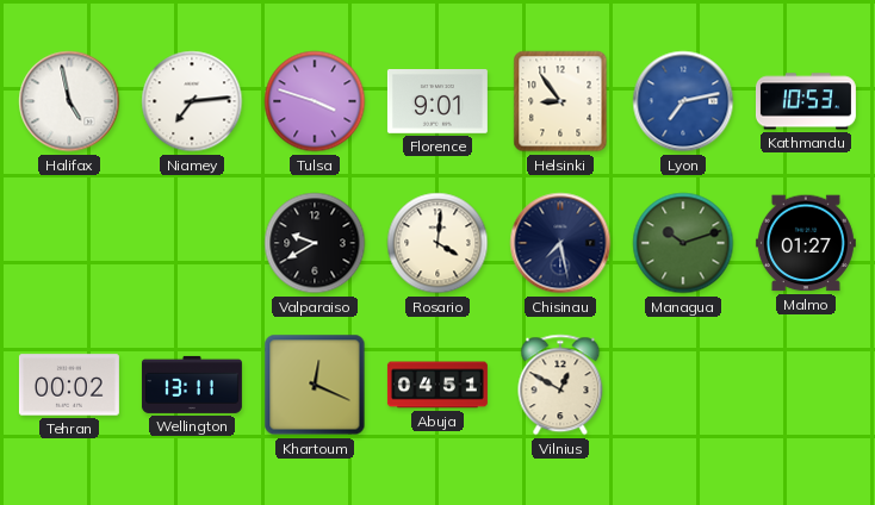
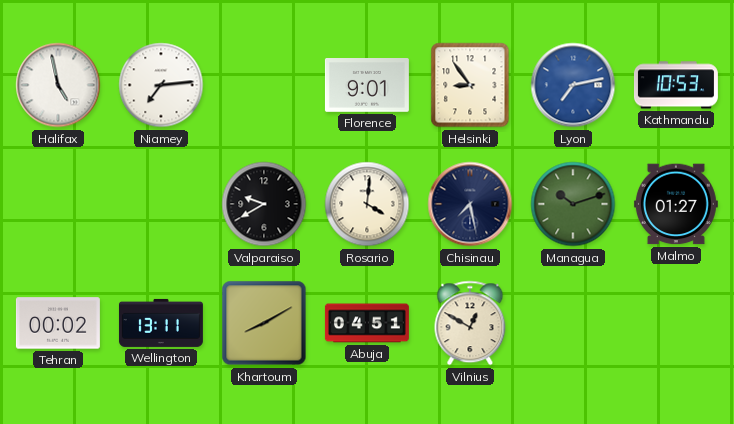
Tulsa: 3:48 -> none (315, 101)
Khartoum: 12:19 -> 8:10 (264, 323)
